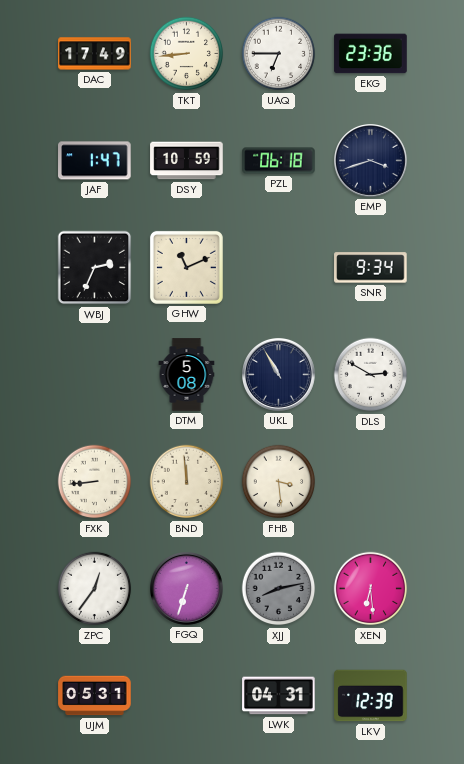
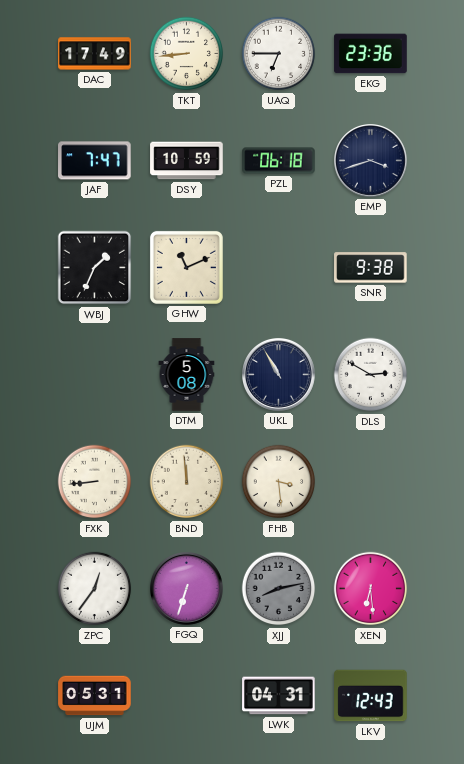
JAF: 1:47 -> 7:47 (95, 161)
WBJ: 2:34 -> 1:34 (95, 268)
SNR: 9:34 -> 9:38 (371, 268)
LKV: 12:39 -> 12:43 (371, 696)
